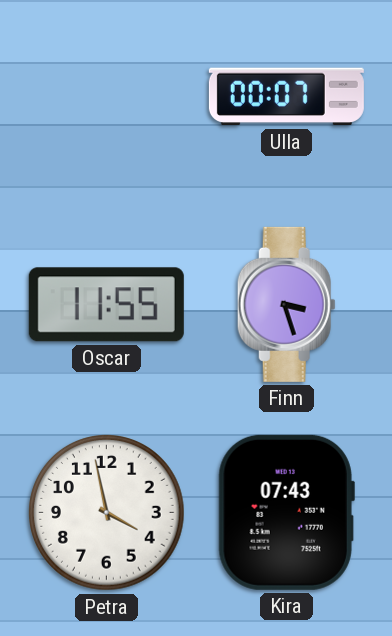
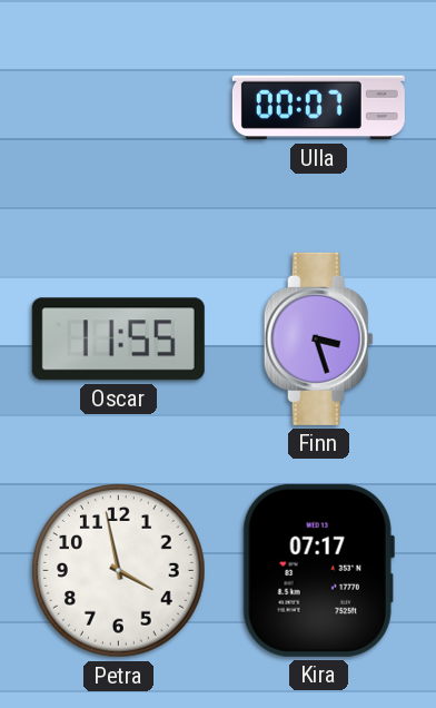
Kira: 07:43 -> 07:17 (318, 570)
